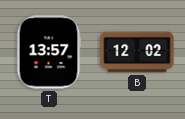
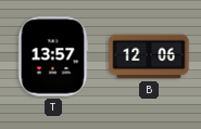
B: 12:02 -> 12:06 (149, 56)
